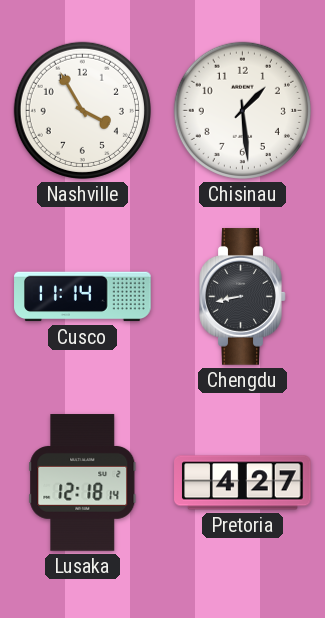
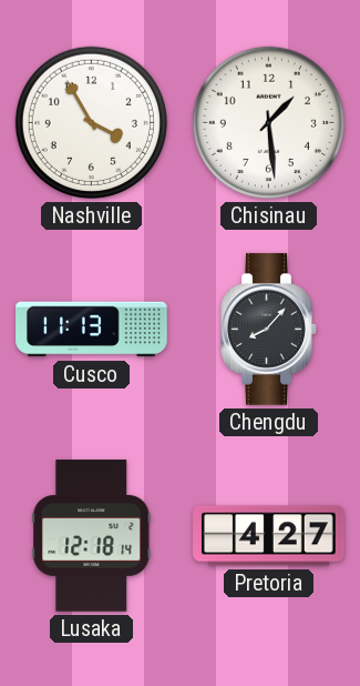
Cusco: 11:14 -> 11:13 (92, 330)
Chengdu: 8:43 -> 8:07 (269, 330)
